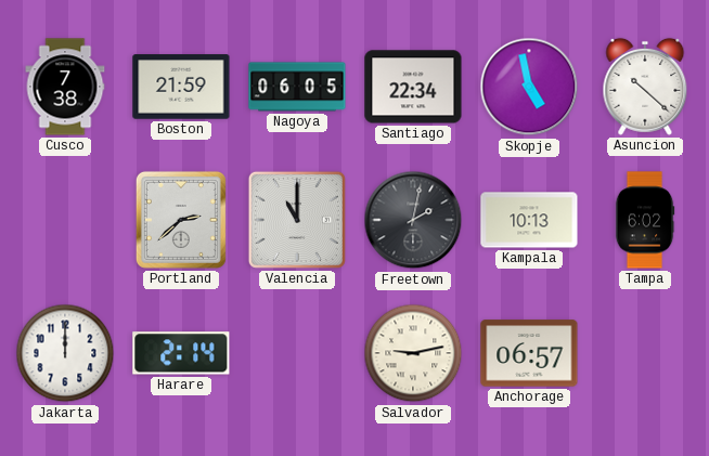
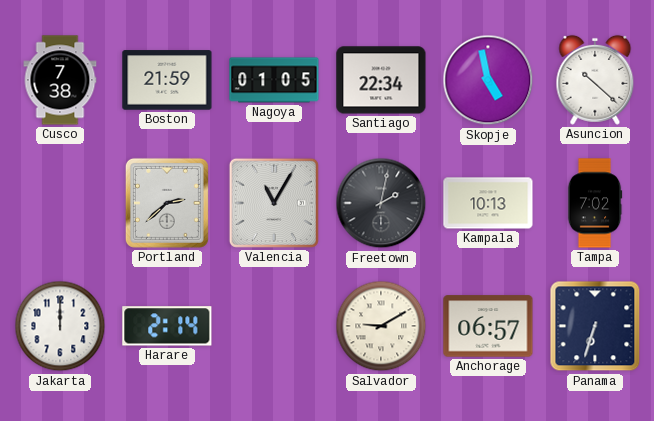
Nagoya: 06:05 -> 01:05 (274, 80)
Valencia: 11:00 -> 11:05 (274, 203)
Tampa: 6:02 -> 7:02 (595, 203)
Salvador: 9:13 -> 9:10 (381, 326)
Panama: none -> 6:33 (595, 326)
